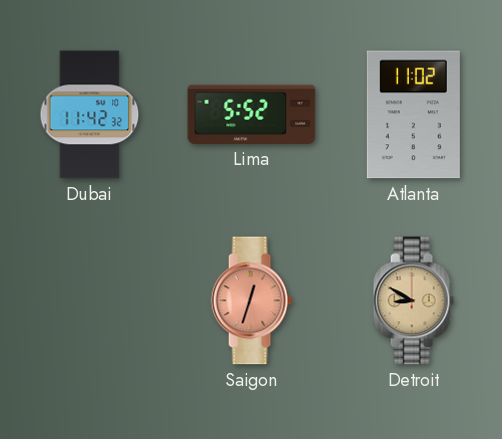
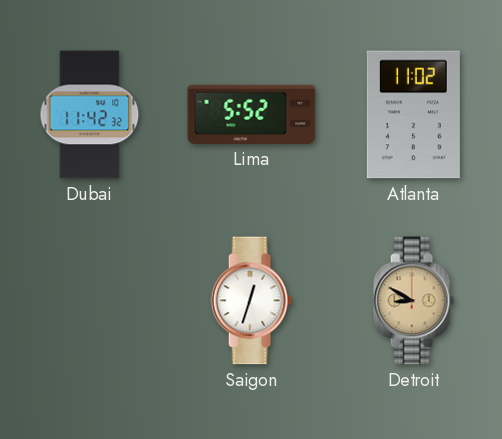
Saigon dial: salmon -> white (251, 301)
